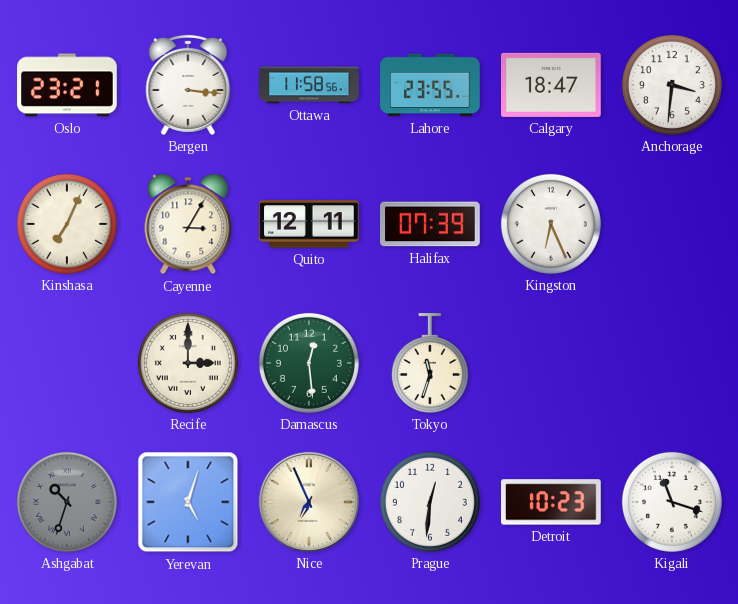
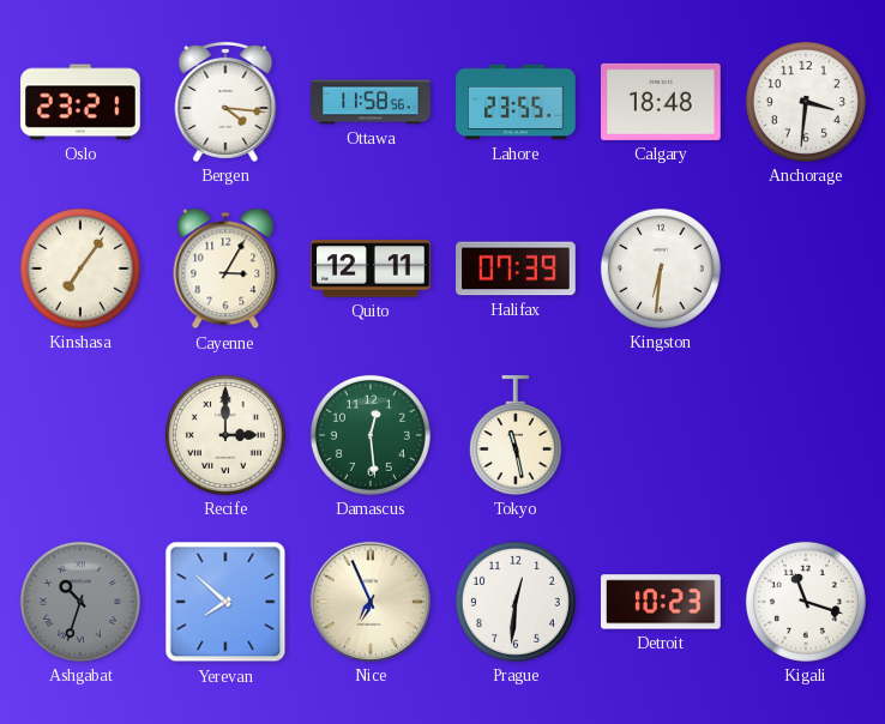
Bergen: 3:16 -> 4:16 (225, 102)
Calgary: 18:47 -> 18:48 (662, 102)
Kinshasa: 7:04 -> 7:06 (80, 269)
Kingston: 6:26 -> 6:31 (661, 269)
Tokyo: 11:33 -> 11:28 (516, 435)
Yerevan: 5:03 -> 7:52 (225, 602)
